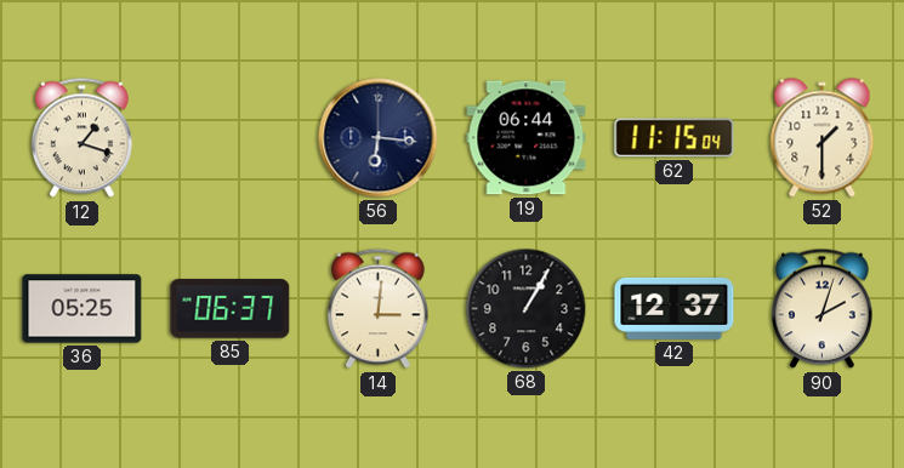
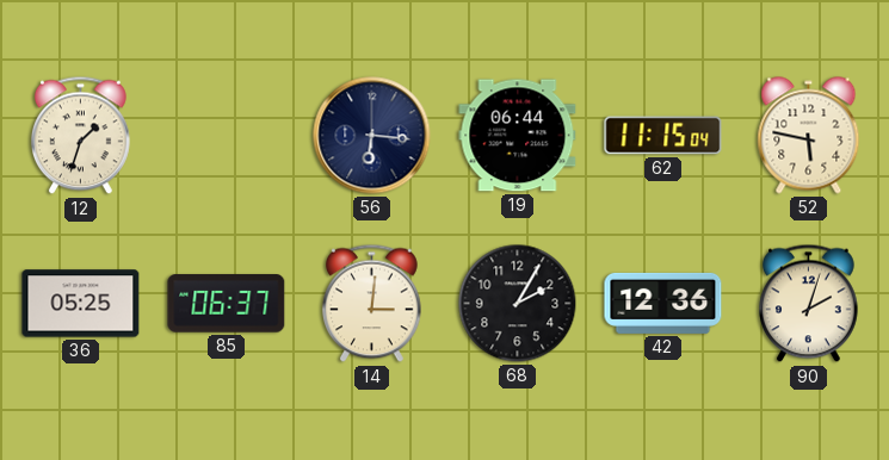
12: 1:18 -> 1:33 (81, 136)
52: 1:30 -> 5:47 (809, 136)
68: 1:05 -> 2:05 (518, 304)
42: 12:37 -> 12:36 (663, 303)
